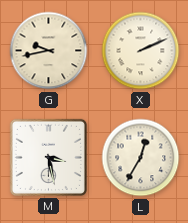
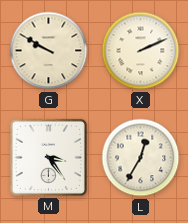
G: 9:43 -> 9:50 (49, 51)
M: 3:28 -> 3:24 (48, 157)
